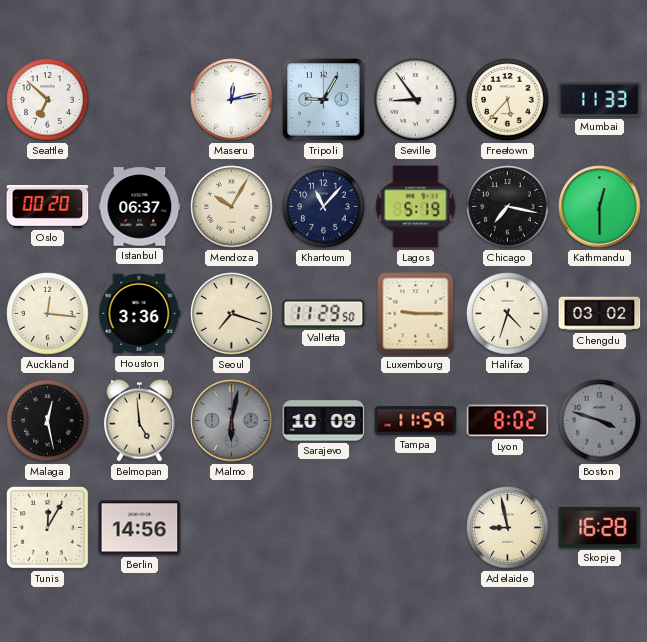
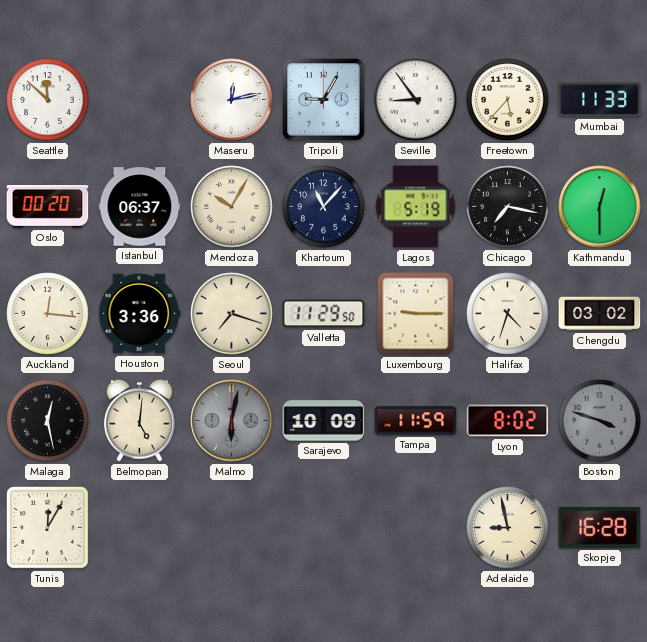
Seattle: 6:52 -> 11:52 (48, 100)
Belmopan: 4:59 -> 5:01 (139, 420)
Berlin: 14:56 -> none (140, 528)
